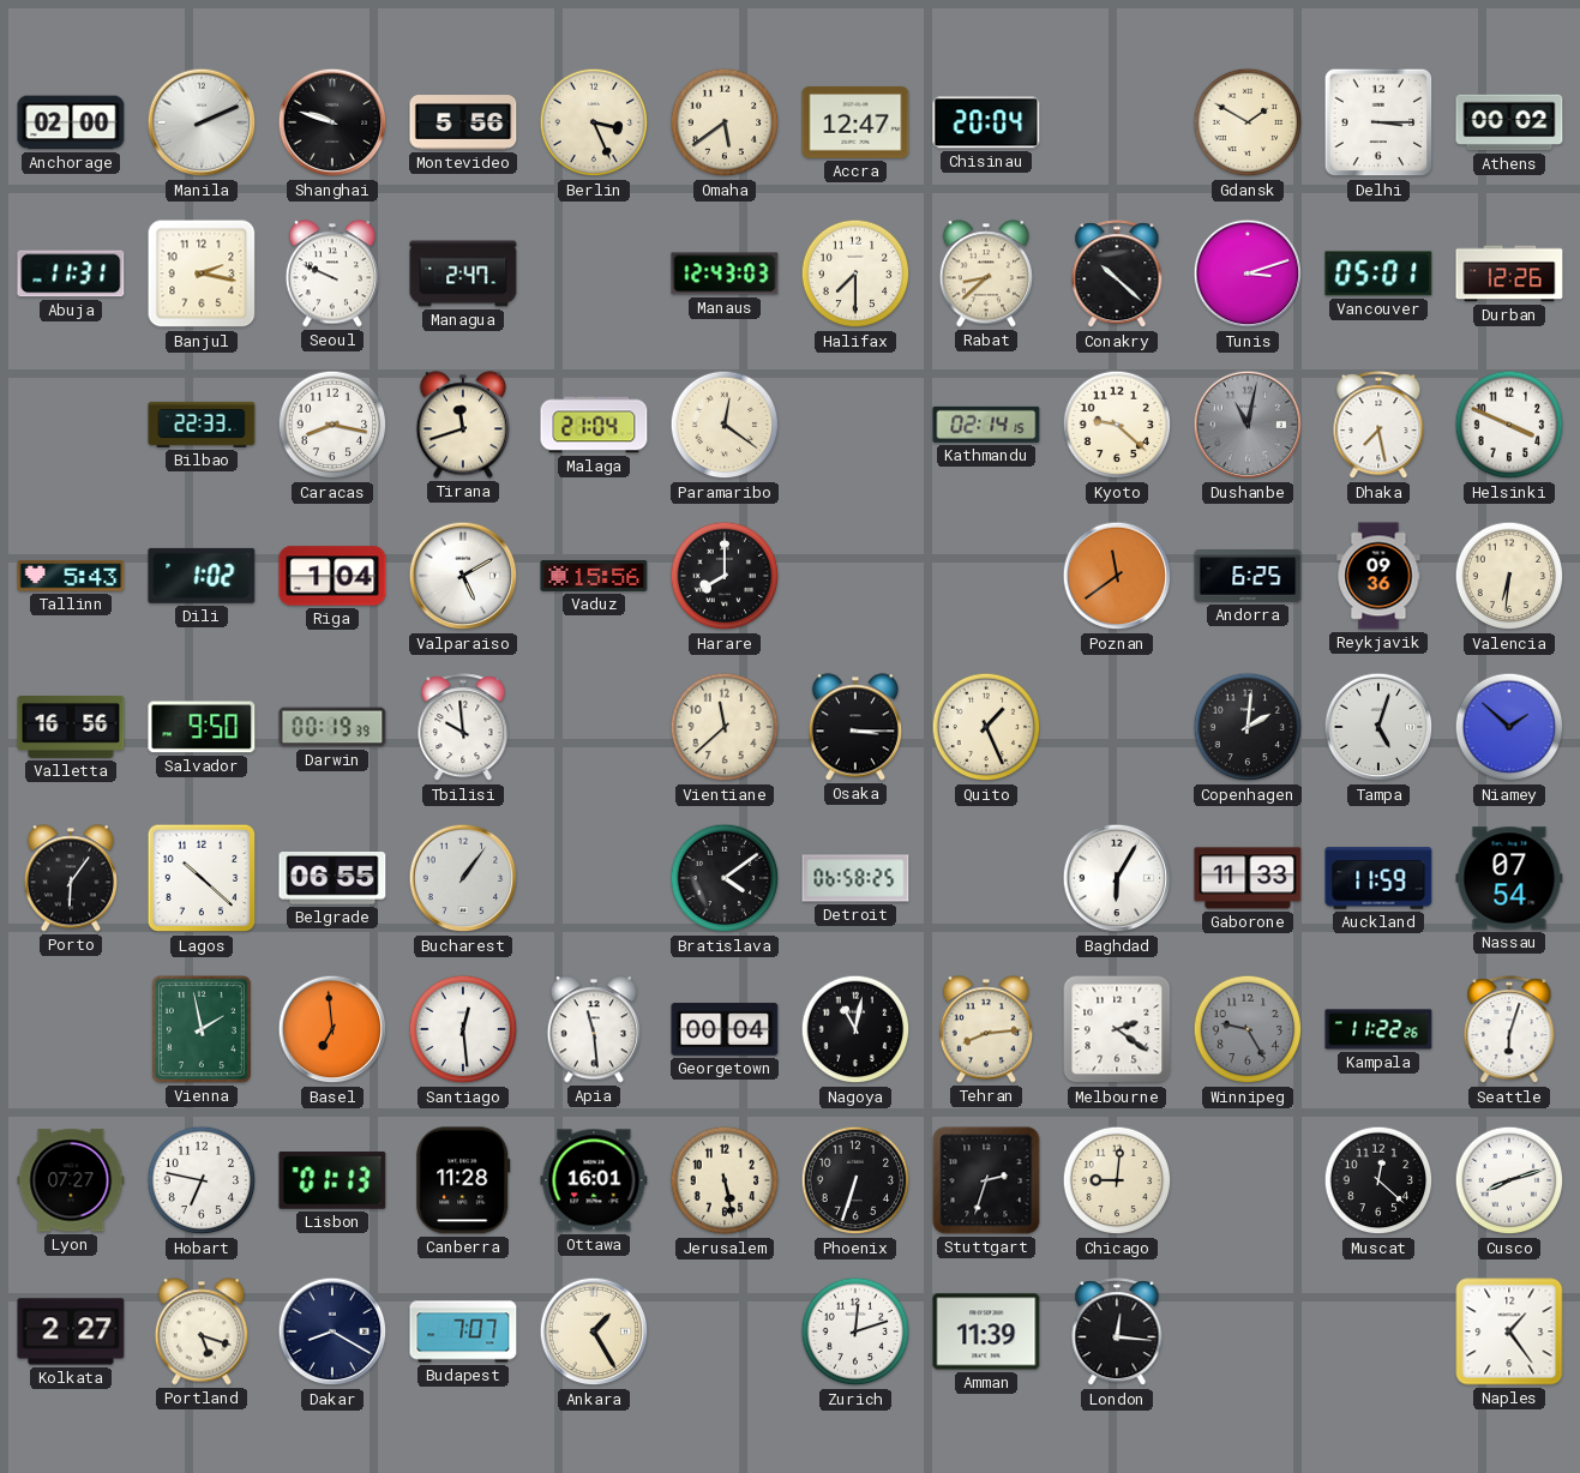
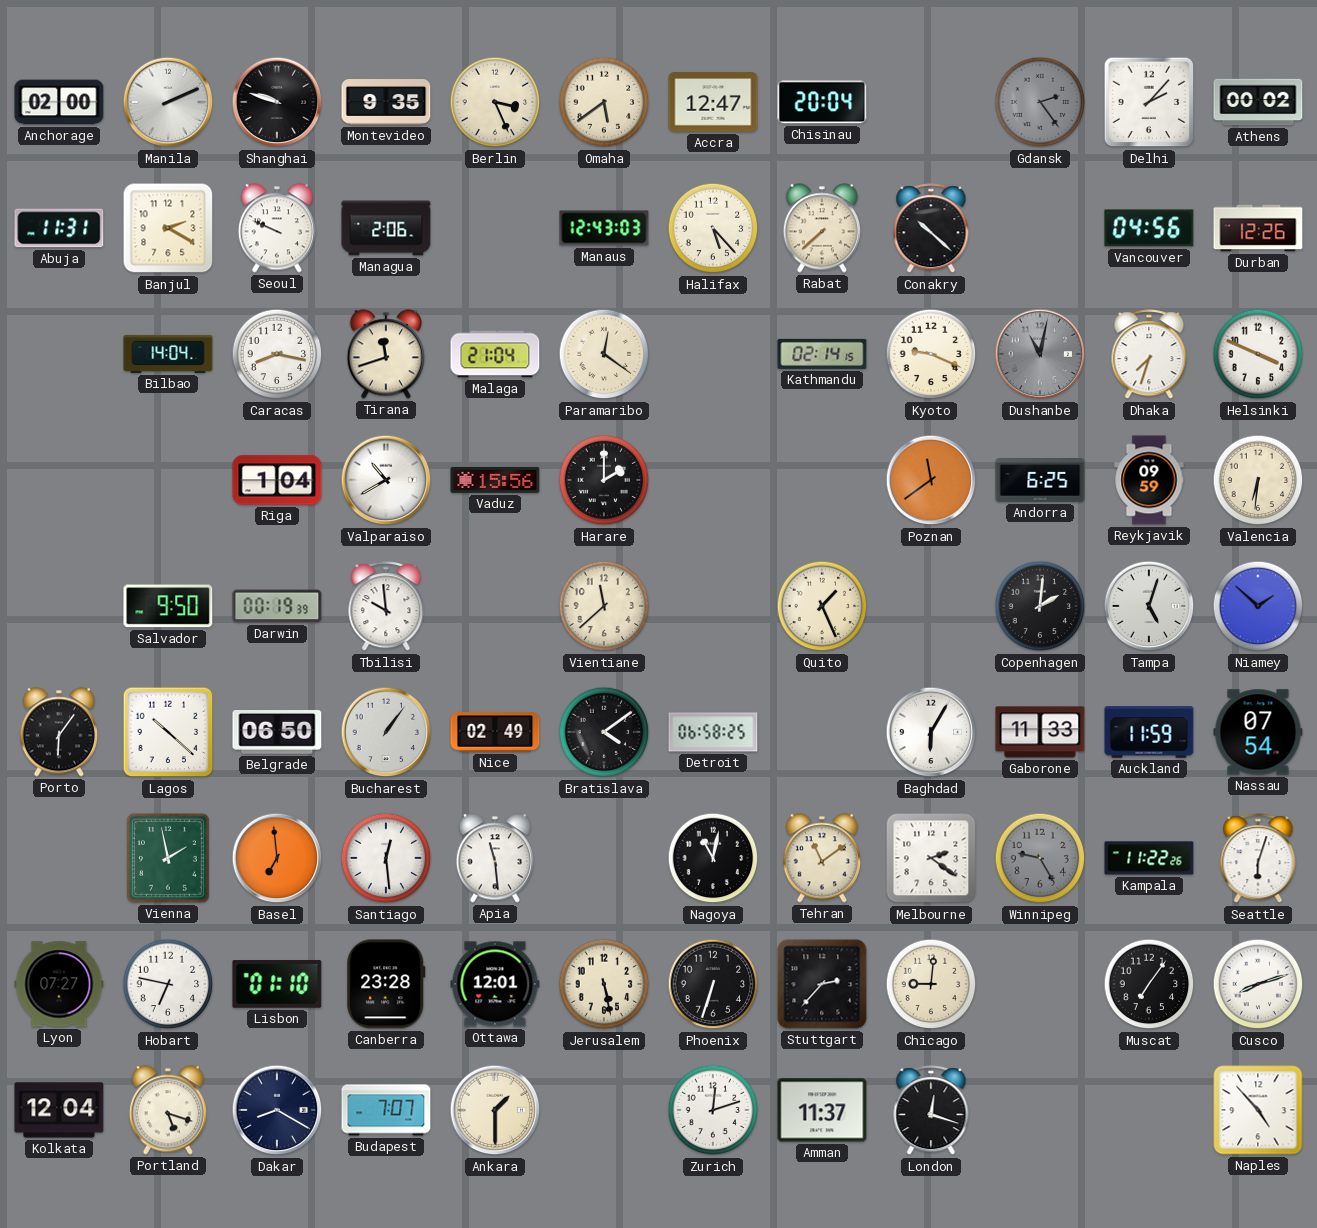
Montevideo: 5:56 -> 9:35 (386, 102)
Gdansk: 1:50 -> 2:24 (1040, 102)
Gdansk dial: cream -> grey (1040, 102)
Delhi: 3:15 -> 2:07 (1149, 102)
Banjul: 2:17 -> 2:20 (168, 228)
Managua: 2:47 -> 2:06 (386, 228)
Halifax: 7:30 -> 5:23 (713, 228)
Rabat: 8:38 -> 7:38 (821, 228)
Tunis: 3:12 -> none (1248, 273)
Vancouver: 05:01 -> 04:56 (1149, 228)
Bilbao: 22:33 -> 14:04 (168, 354)
Kyoto: 9:22 -> 9:19 (931, 354)
Dhaka: 7:28 -> 7:33 (1149, 355)
Tallinn: 5:43 -> none (71, 576)
Dili: 1:02 -> none (202, 576)
Valparaiso: 5:10 -> 10:40 (386, 480)
Harare: 8:00 -> 2:00 (604, 480)
Reykjavik: 09:36 -> 09:59 (1149, 480)
Valletta: 16:56 -> none (71, 728)
Osaka: 3:15 -> none (854, 727)
Belgrade: 06:55 -> 06:50 (277, 733)
Nice: none -> 02:49 (495, 732)
Georgetown: 00:04 -> none (725, 1029)
Tehran: 8:14 -> 11:09 (821, 858)
Lisbon: 01:13 -> 01:10 (277, 984)
Canberra: 11:28 -> 23:28 (386, 984)
Ottawa: 16:01 -> 12:01 (495, 984)
Stuttgart: 2:33 -> 2:37 (822, 984)
Muscat: 12:22 -> 7:06 (1149, 984)
Kolkata: 2:27 -> 12:04 (59, 1110)
Ankara: 1:25 -> 1:30 (495, 1110)
Amman: 11:39 -> 11:37 (822, 1110)
London: 12:16 -> 12:18 (931, 1111)
Naples: 1:24 -> 4:53 (1258, 1110)
